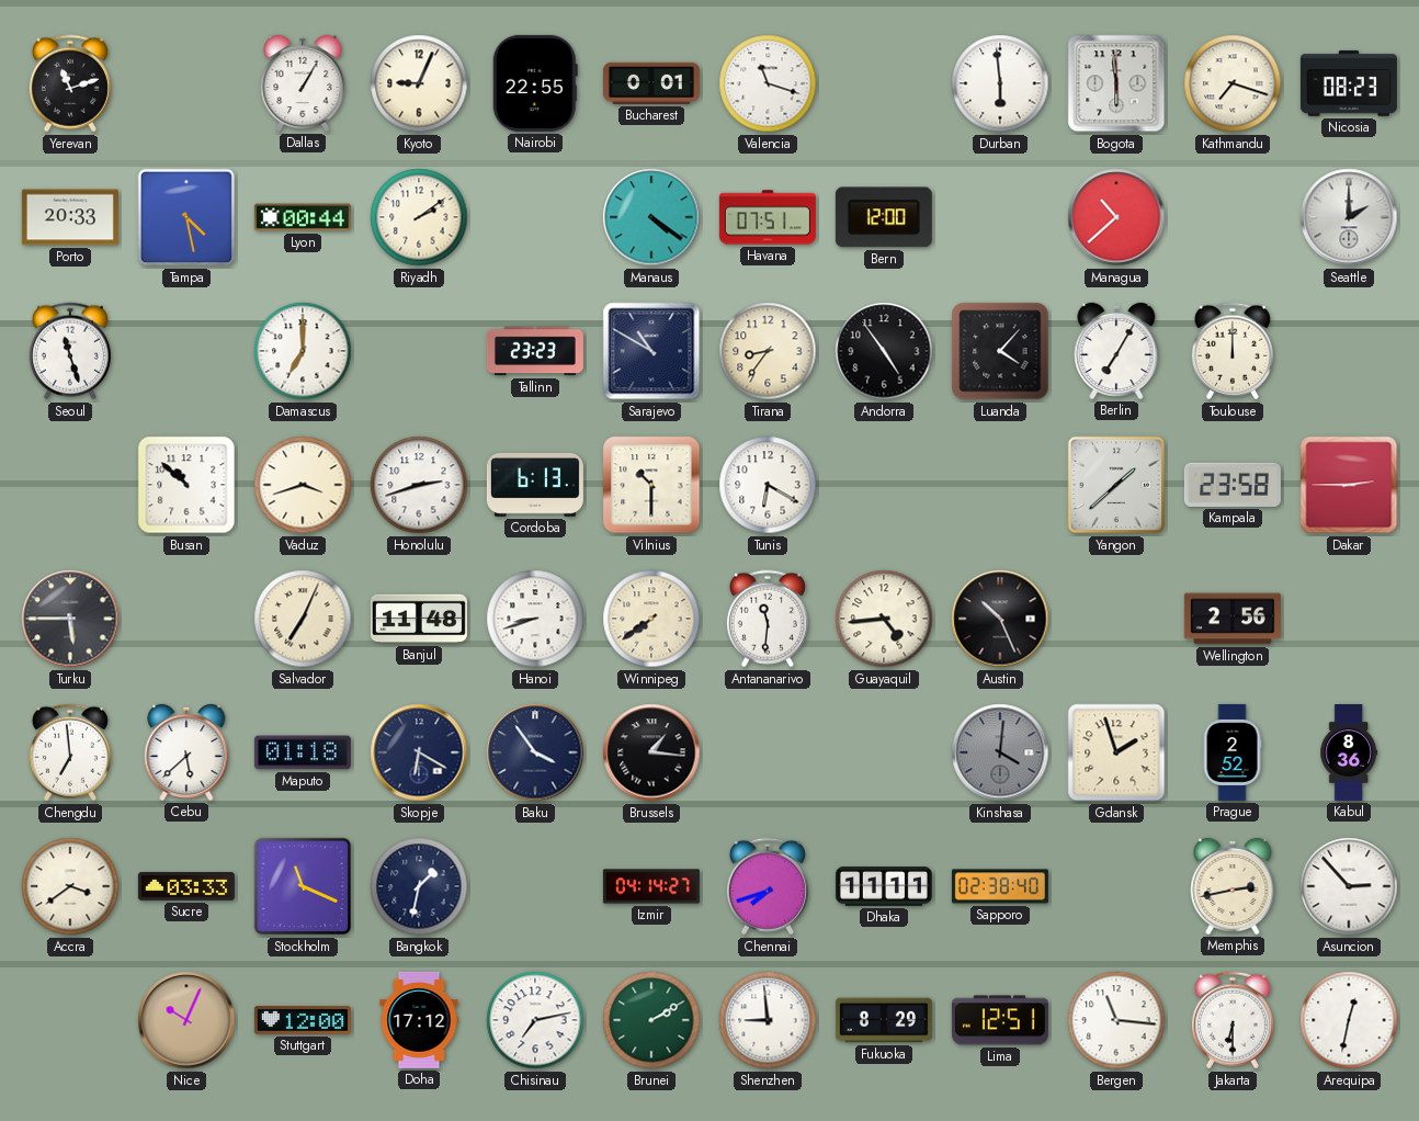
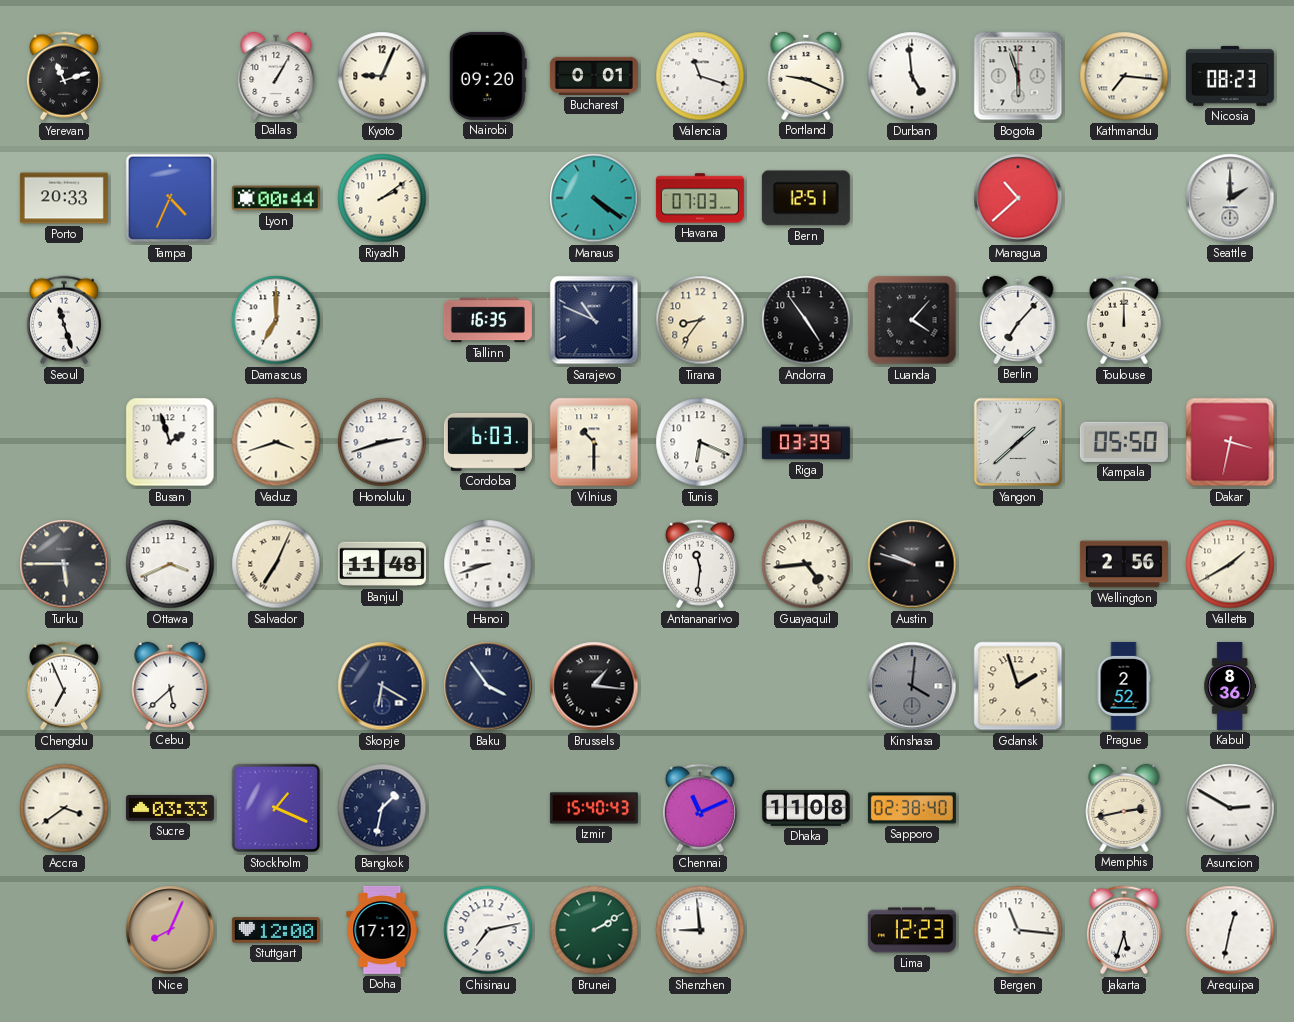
Nairobi: 22:55 -> 09:20 (488, 76)
Portland: none -> 9:19 (806, 76)
Durban: 5:59 -> 4:59 (912, 76)
Bogota: 5:59 -> 5:57 (1018, 76)
Kathmandu: 7:18 -> 7:16 (1124, 76)
Tampa: 4:28 -> 4:34 (170, 198)
Havana: 07:51 -> 07:03 (700, 198)
Bern: 12:00 -> 12:51 (806, 198)
Tallinn: 23:23 -> 16:35 (488, 320)
Sarajevo: 10:50 -> 10:49 (594, 320)
Berlin: 7:05 -> 7:07 (1018, 320)
Busan: 10:52 -> 1:57 (170, 442)
Cordoba: 6:13 -> 6:03 (488, 442)
Tunis: 6:20 -> 6:19 (700, 442)
Riga: none -> 03:39 (806, 442)
Kampala: 23:58 -> 05:50 (1124, 442)
Dakar: 2:45 -> 3:32 (1230, 442)
Ottawa: none -> 3:41 (170, 564)
Winnipeg: 7:39 -> none (651, 619)
Austin: 10:26 -> 9:48 (912, 564)
Valletta: none -> 1:40 (1230, 564)
Chengdu: 6:59 -> 6:56 (64, 686)
Maputo: 01:18 -> none (303, 752)
Stockholm: 11:19 -> 1:19 (276, 808)
Izmir: 04:14 -> 15:40 (594, 808)
Chennai: 7:42 -> 11:11 (700, 808)
Dhaka: 11:11 -> 11:08 (806, 808)
Asuncion: 2:53 -> 2:50 (1230, 808)
Nice: 10:04 -> 8:04 (170, 930)
Fukuoka: 8:29 -> none (884, 1020)
Lima: 12:51 -> 12:23 (912, 930)
Jakarta: 6:30 -> 5:33 (1124, 930)
